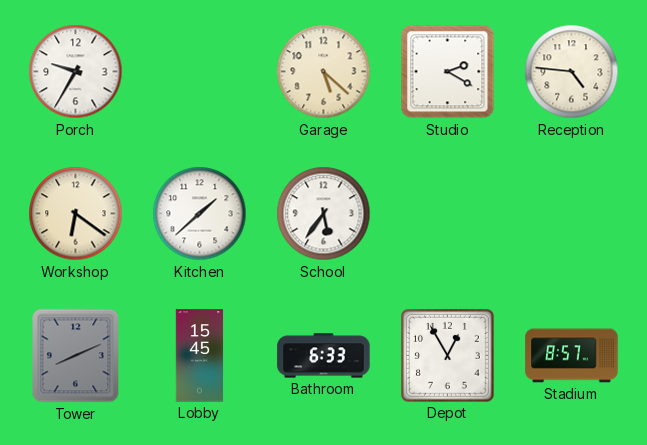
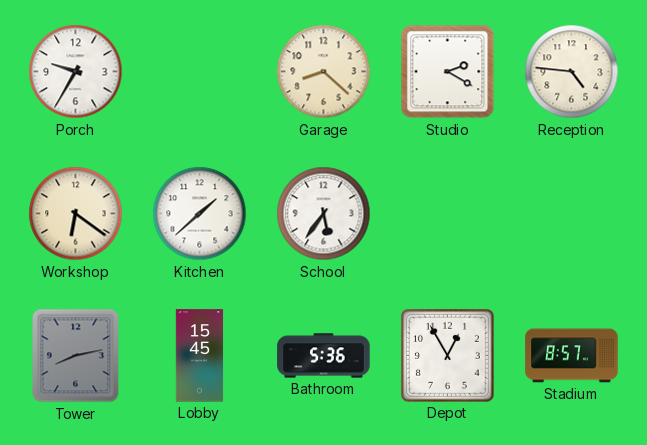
Garage: 5:22 -> 8:22 (324, 72)
Tower: 8:11 -> 8:13 (76, 356)
Bathroom: 6:33 -> 5:36 (324, 356)
